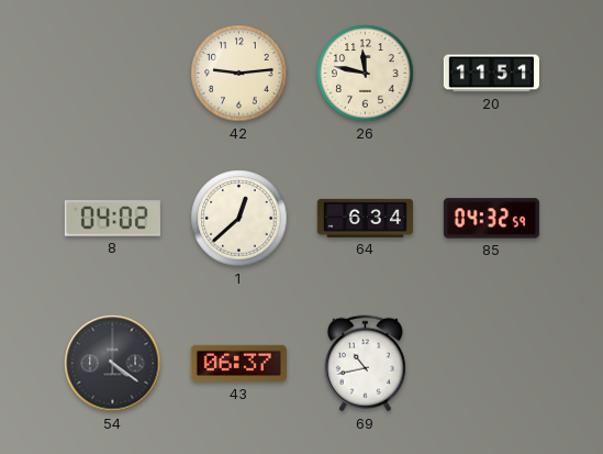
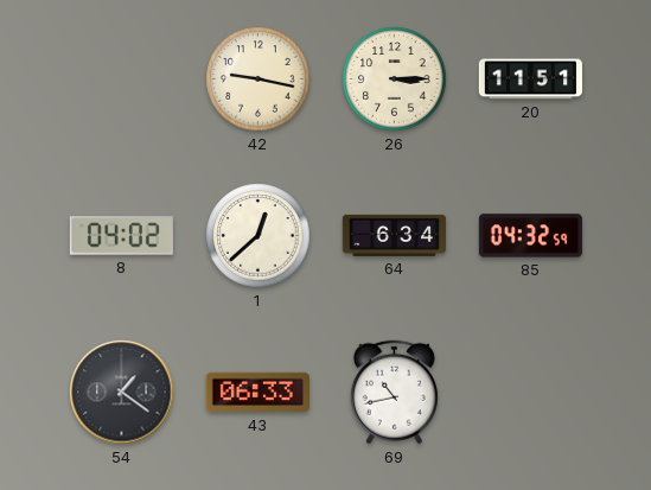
42: 9:14 -> 9:17 (259, 79)
26: 11:47 -> 3:15 (395, 79)
54: 4:21 -> 1:21 (122, 393)
43: 06:37 -> 06:33 (257, 393)
